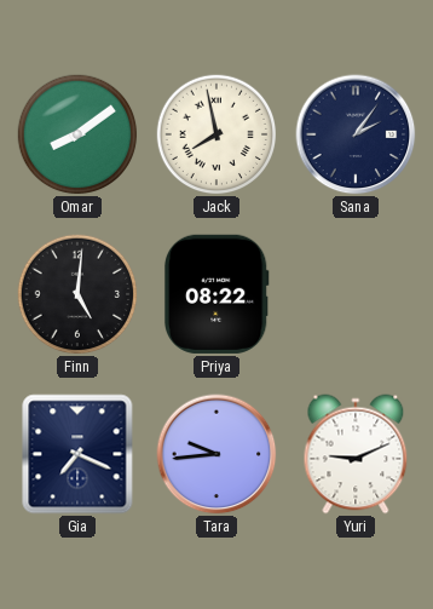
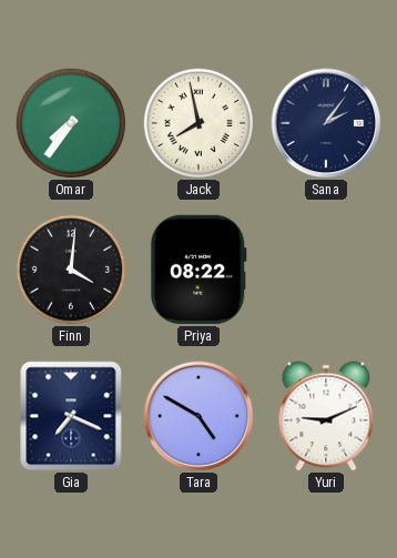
Omar: 8:09 -> 7:36 (71, 123)
Finn: 5:01 -> 4:01 (71, 270)
Tara: 9:44 -> 4:50 (198, 416)
